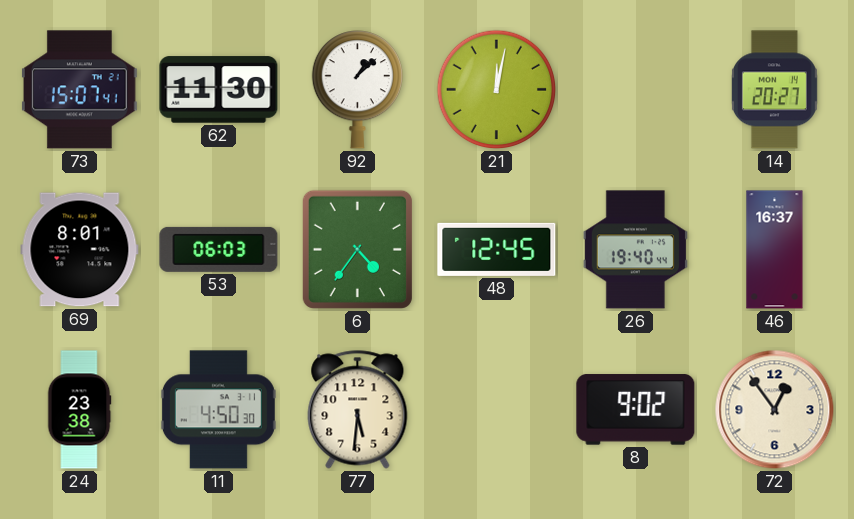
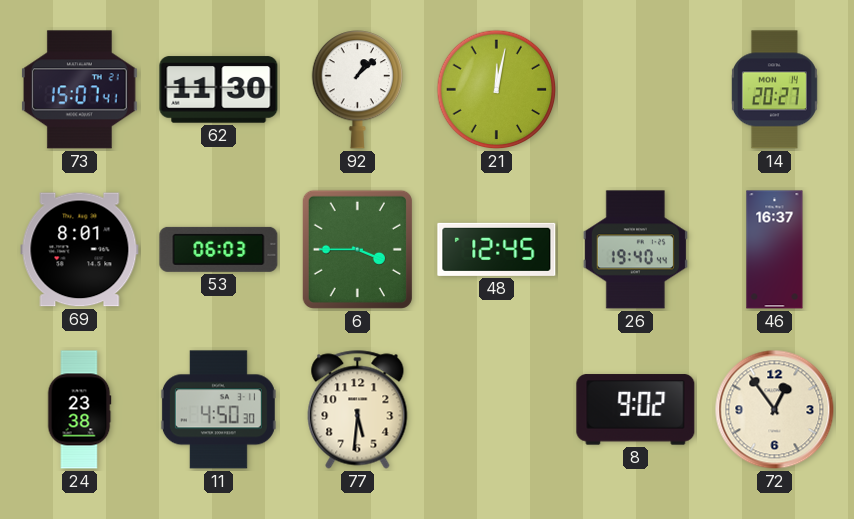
6: 4:36 -> 3:45 (357, 249)
